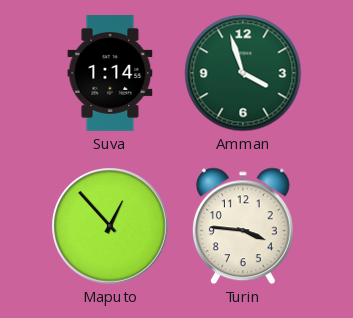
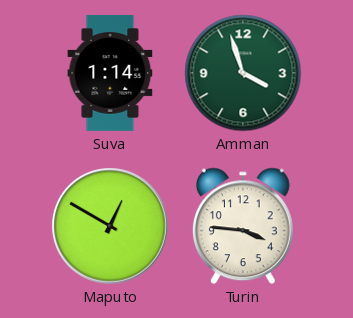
Maputo: 12:53 -> 12:50 (110, 226)
